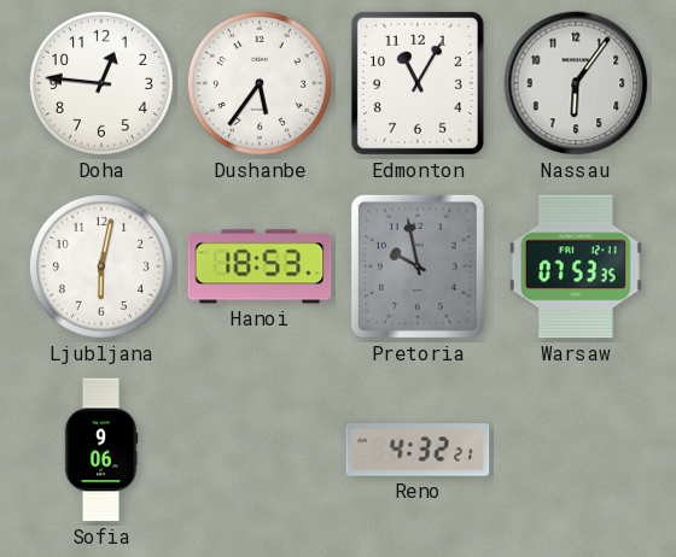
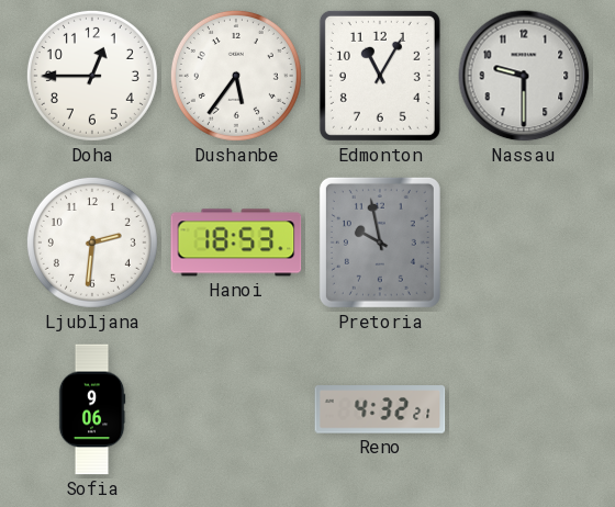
Doha: 12:46 -> 12:45 (92, 76)
Nassau: 6:06 -> 9:30 (524, 76)
Ljubljana: 6:02 -> 2:31 (92, 243)
Warsaw: 07:53 -> none (576, 266)
